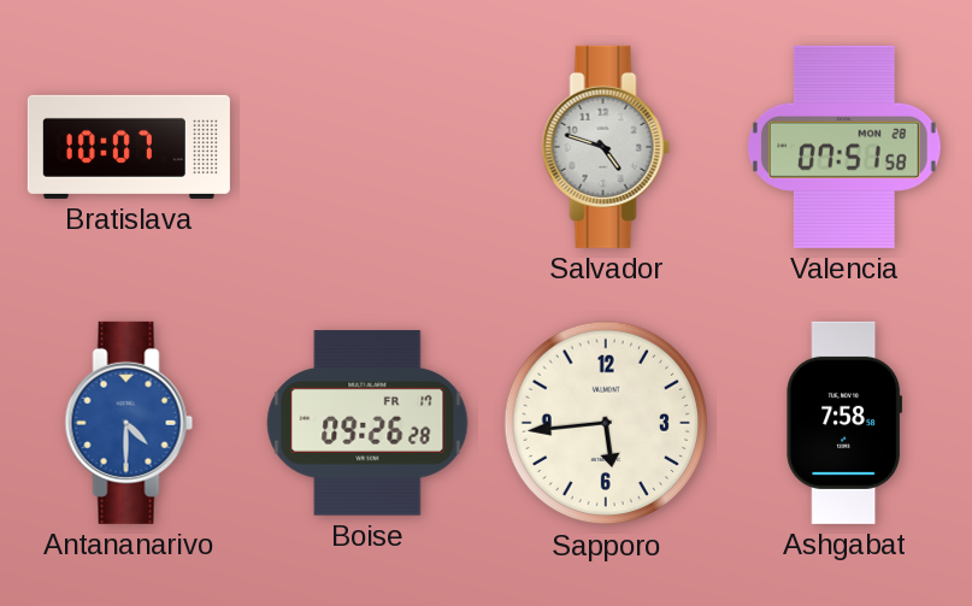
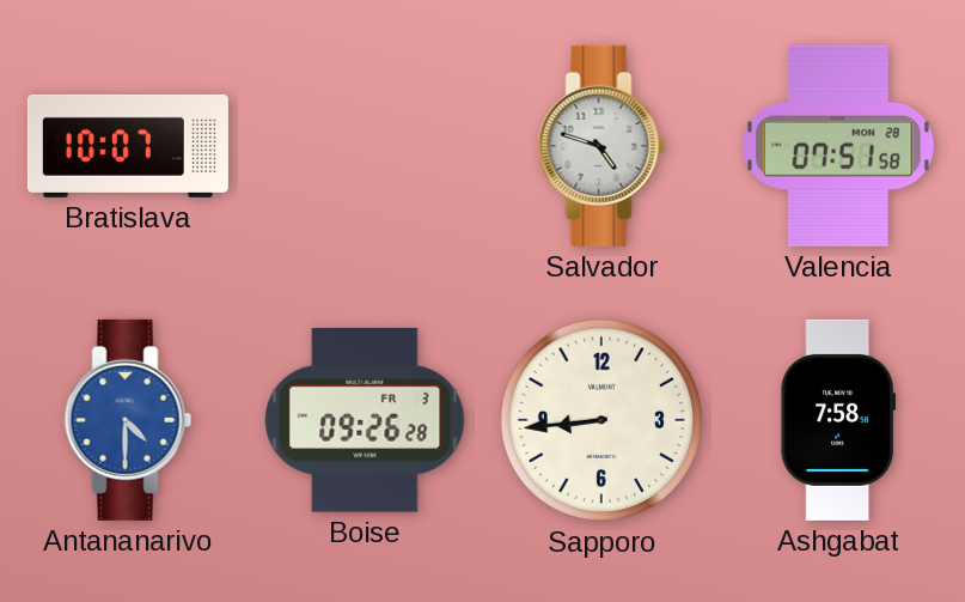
Boise date: FR 17 -> FR 3 (365, 420)
Sapporo: 5:44 -> 8:44 (601, 420)
